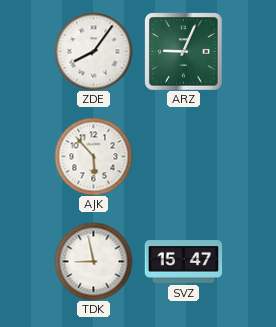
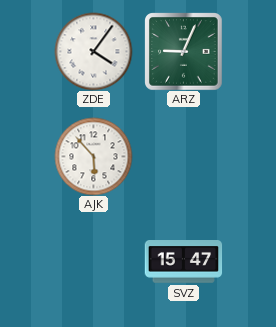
ZDE: 8:06 -> 4:06 (93, 51)
TDK: 8:58 -> none (93, 261)
